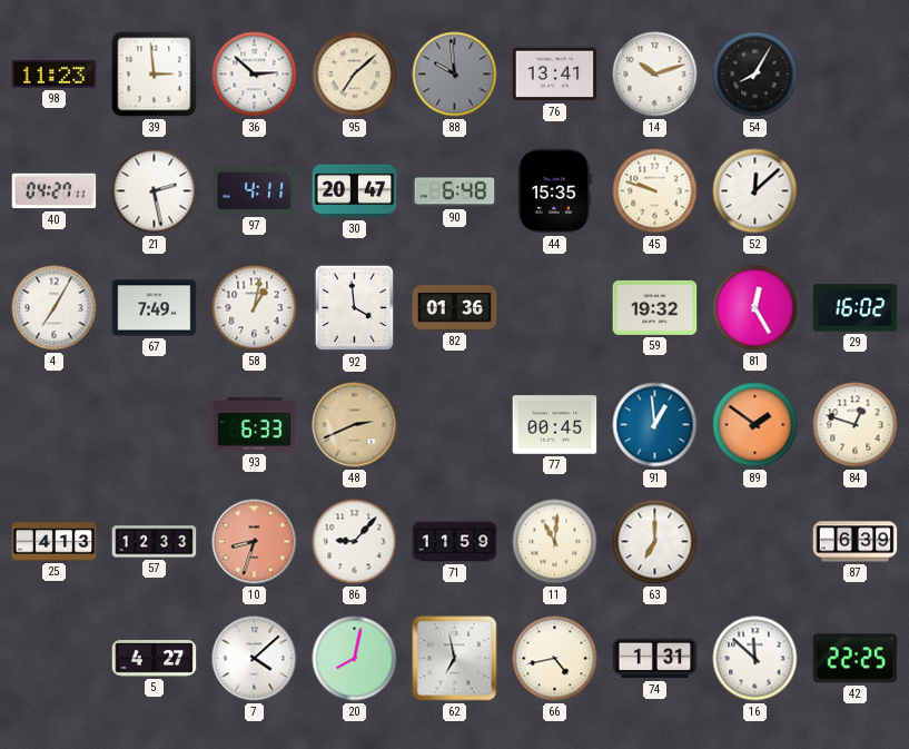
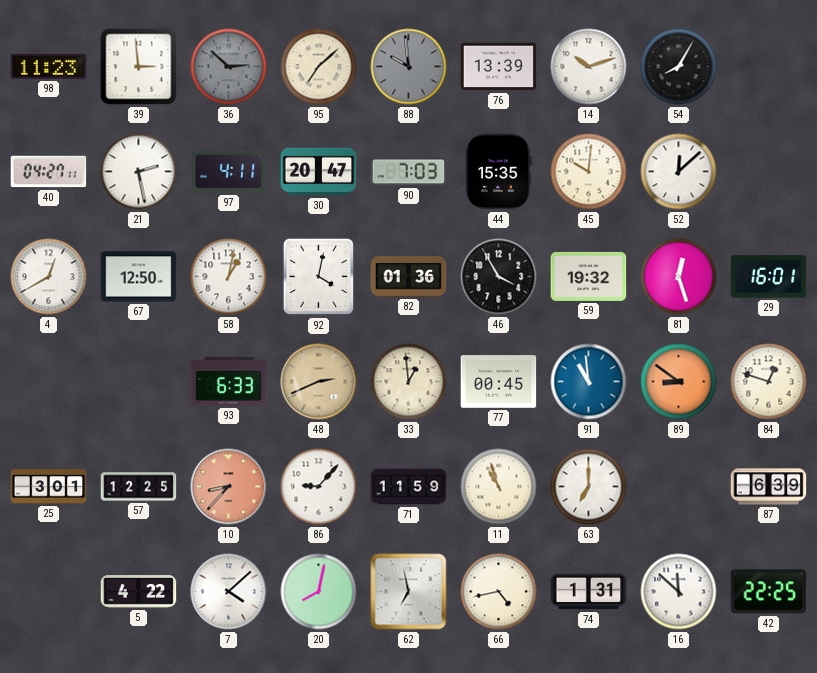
36 dial: white -> grey (229, 67)
76: 13:41 -> 13:39 (499, 67)
90: 6:48 -> 7:03 (409, 172)
45: 9:48 -> 10:01 (589, 172)
4: 7:05 -> 12:40 (49, 277)
67: 7:49 -> 12:50 (139, 277)
92: 3:59 -> 4:02 (319, 277)
46: none -> 3:55 (499, 277)
81: 12:25 -> 12:27 (679, 277)
29: 16:02 -> 16:01 (769, 277)
33: none -> 12:59 (409, 382)
91: 12:59 -> 10:59 (589, 382)
89: 1:51 -> 8:51 (679, 382)
25: 4:13 -> 3:01 (49, 487)
57: 12:33 -> 12:25 (139, 487)
10: 8:33 -> 8:37 (229, 487)
11: 11:01 -> 10:57 (499, 487)
5: 4:27 -> 4:22 (139, 592)
